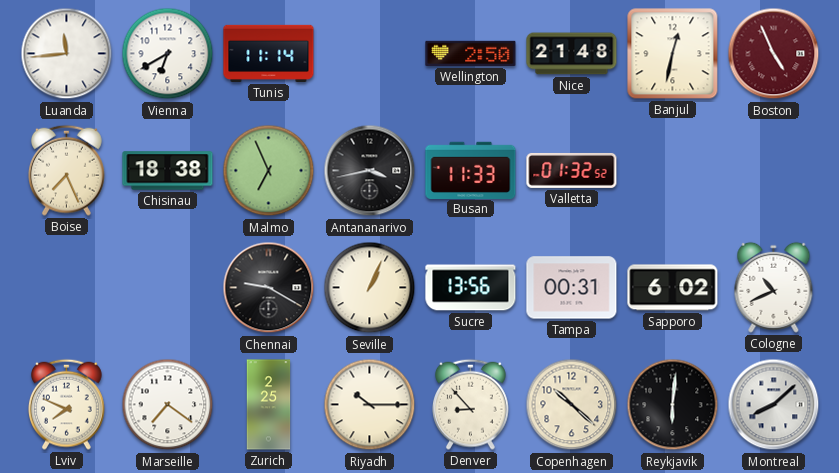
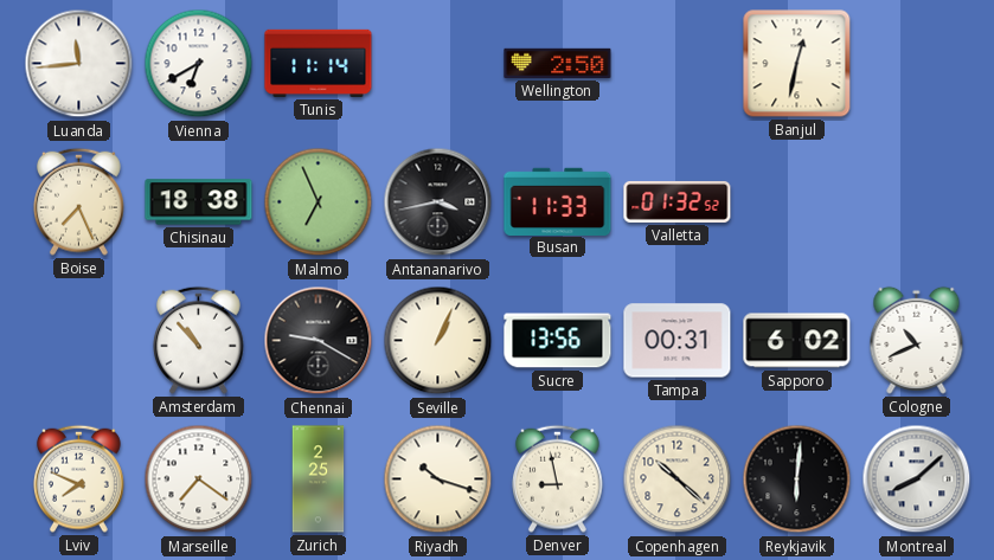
Nice: 21:48 -> none (572, 54)
Boston: 4:56 -> none (774, 54)
Amsterdam: none -> 10:53 (199, 340)
Riyadh: 10:15 -> 10:18 (438, 479)
Denver: 8:53 -> 8:58 (558, 478)
